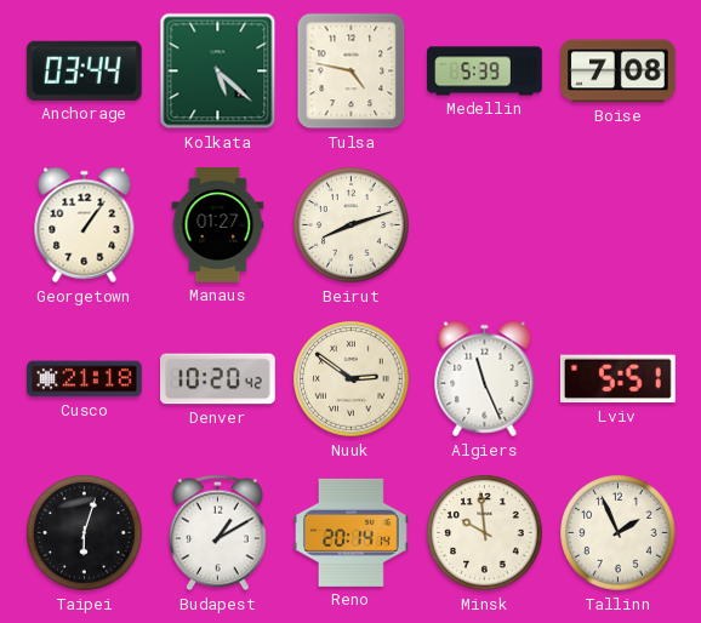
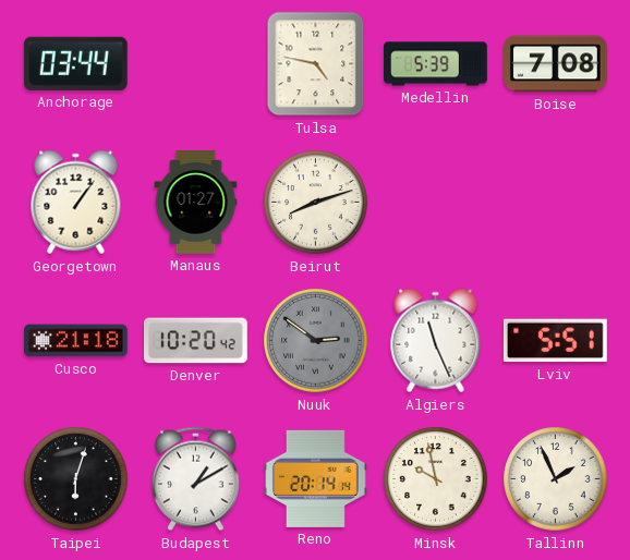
Kolkata: 5:22 -> none (218, 72)
Nuuk dial: cream -> grey (316, 341)
Minsk: 9:59 -> 9:58 (436, 479)
